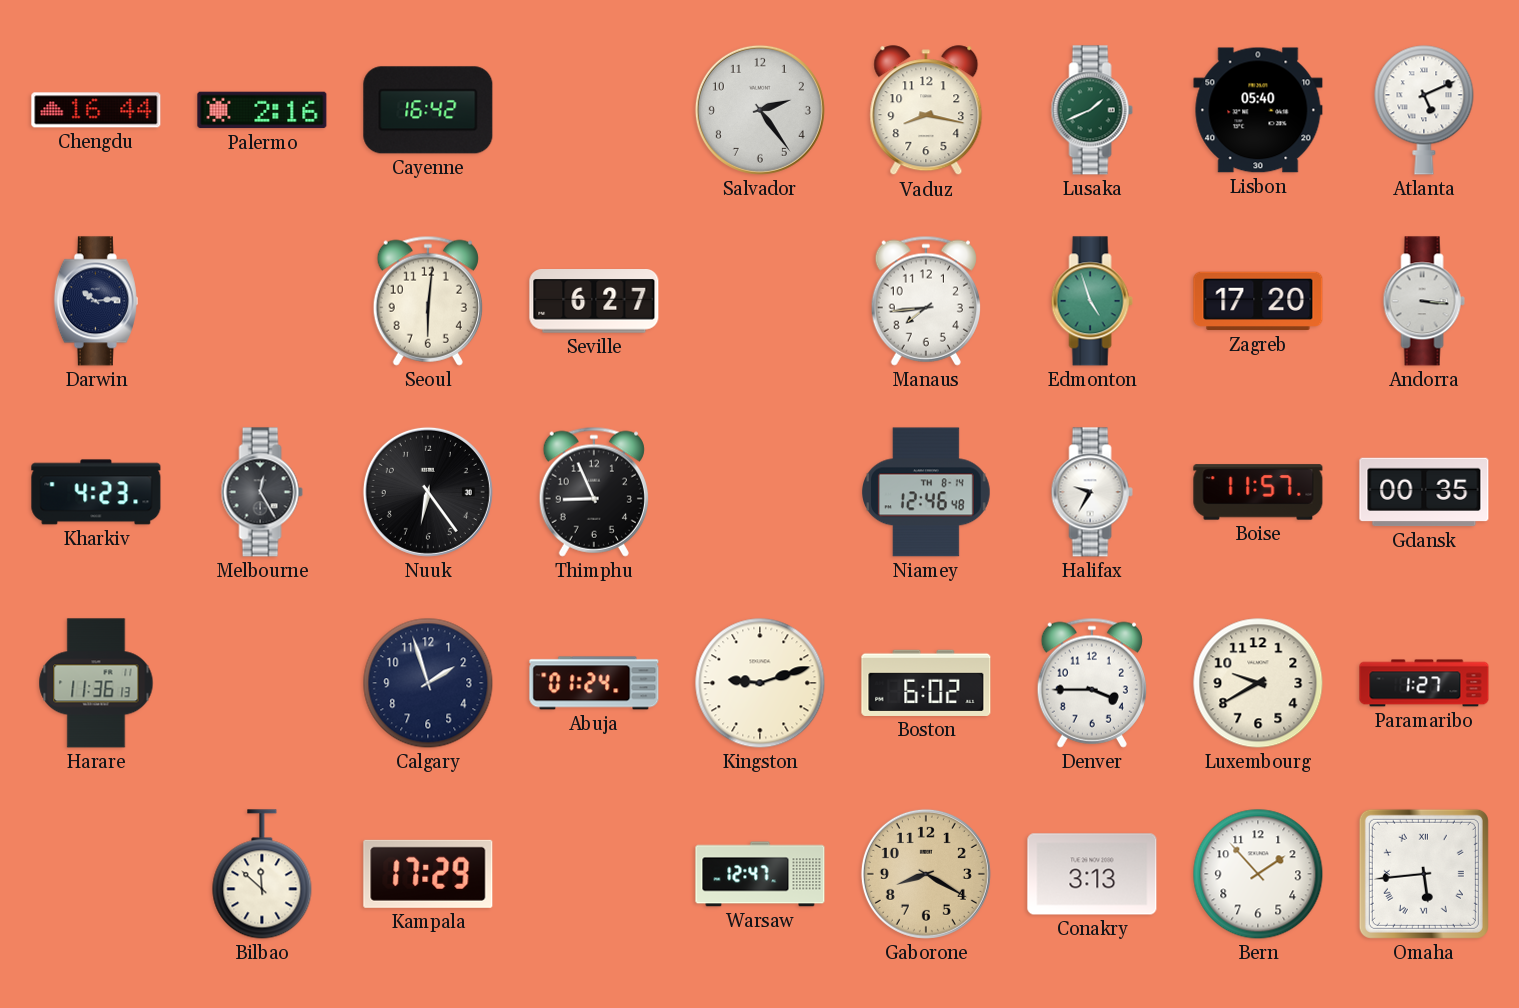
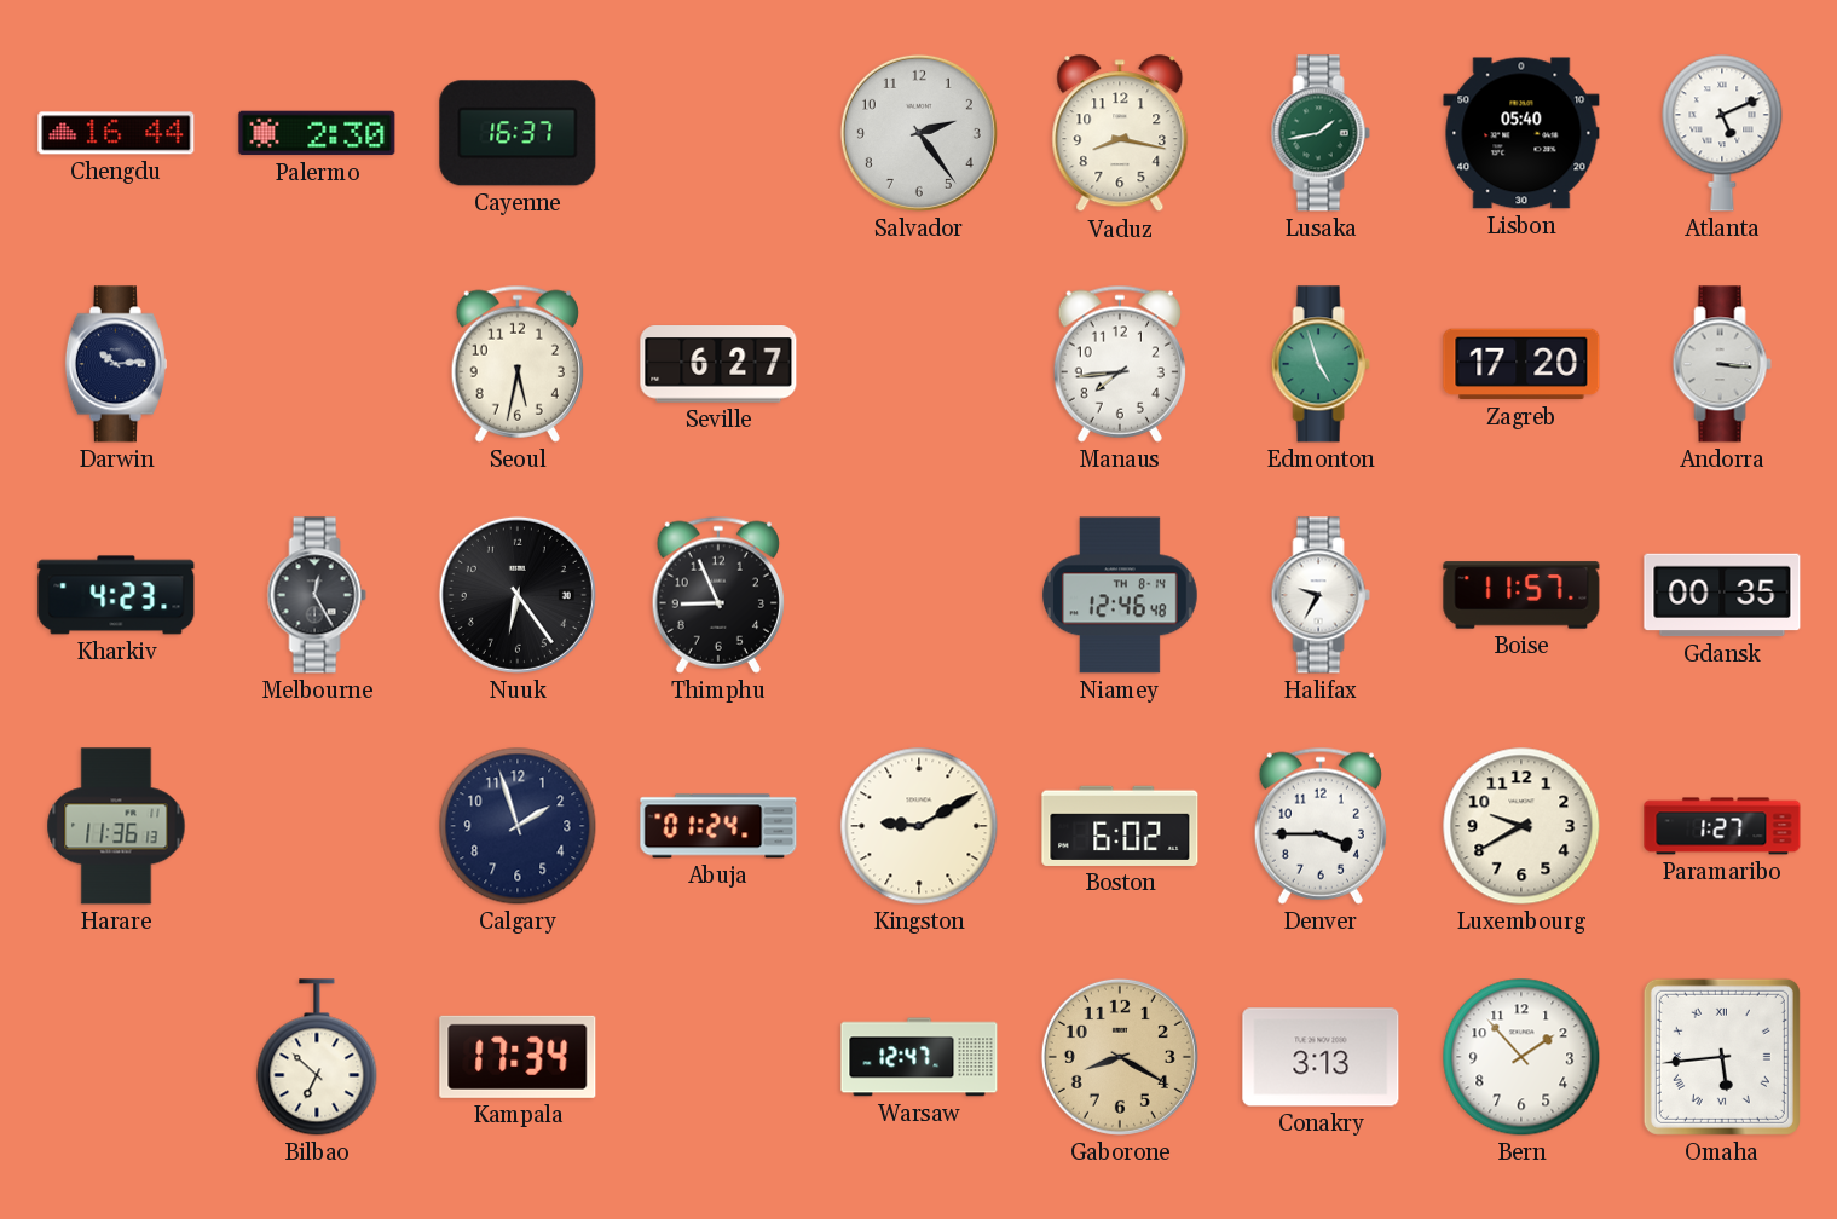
Palermo: 2:16 -> 2:30 (317, 133)
Cayenne: 16:42 -> 16:37 (518, 133)
Lusaka: 1:41 -> 1:43 (1321, 133)
Seoul: 6:01 -> 5:32 (518, 364)
Kingston: 9:12 -> 9:10 (919, 826)
Bilbao: 11:52 -> 6:52 (317, 1057)
Kampala: 17:29 -> 17:34 (518, 1057)
